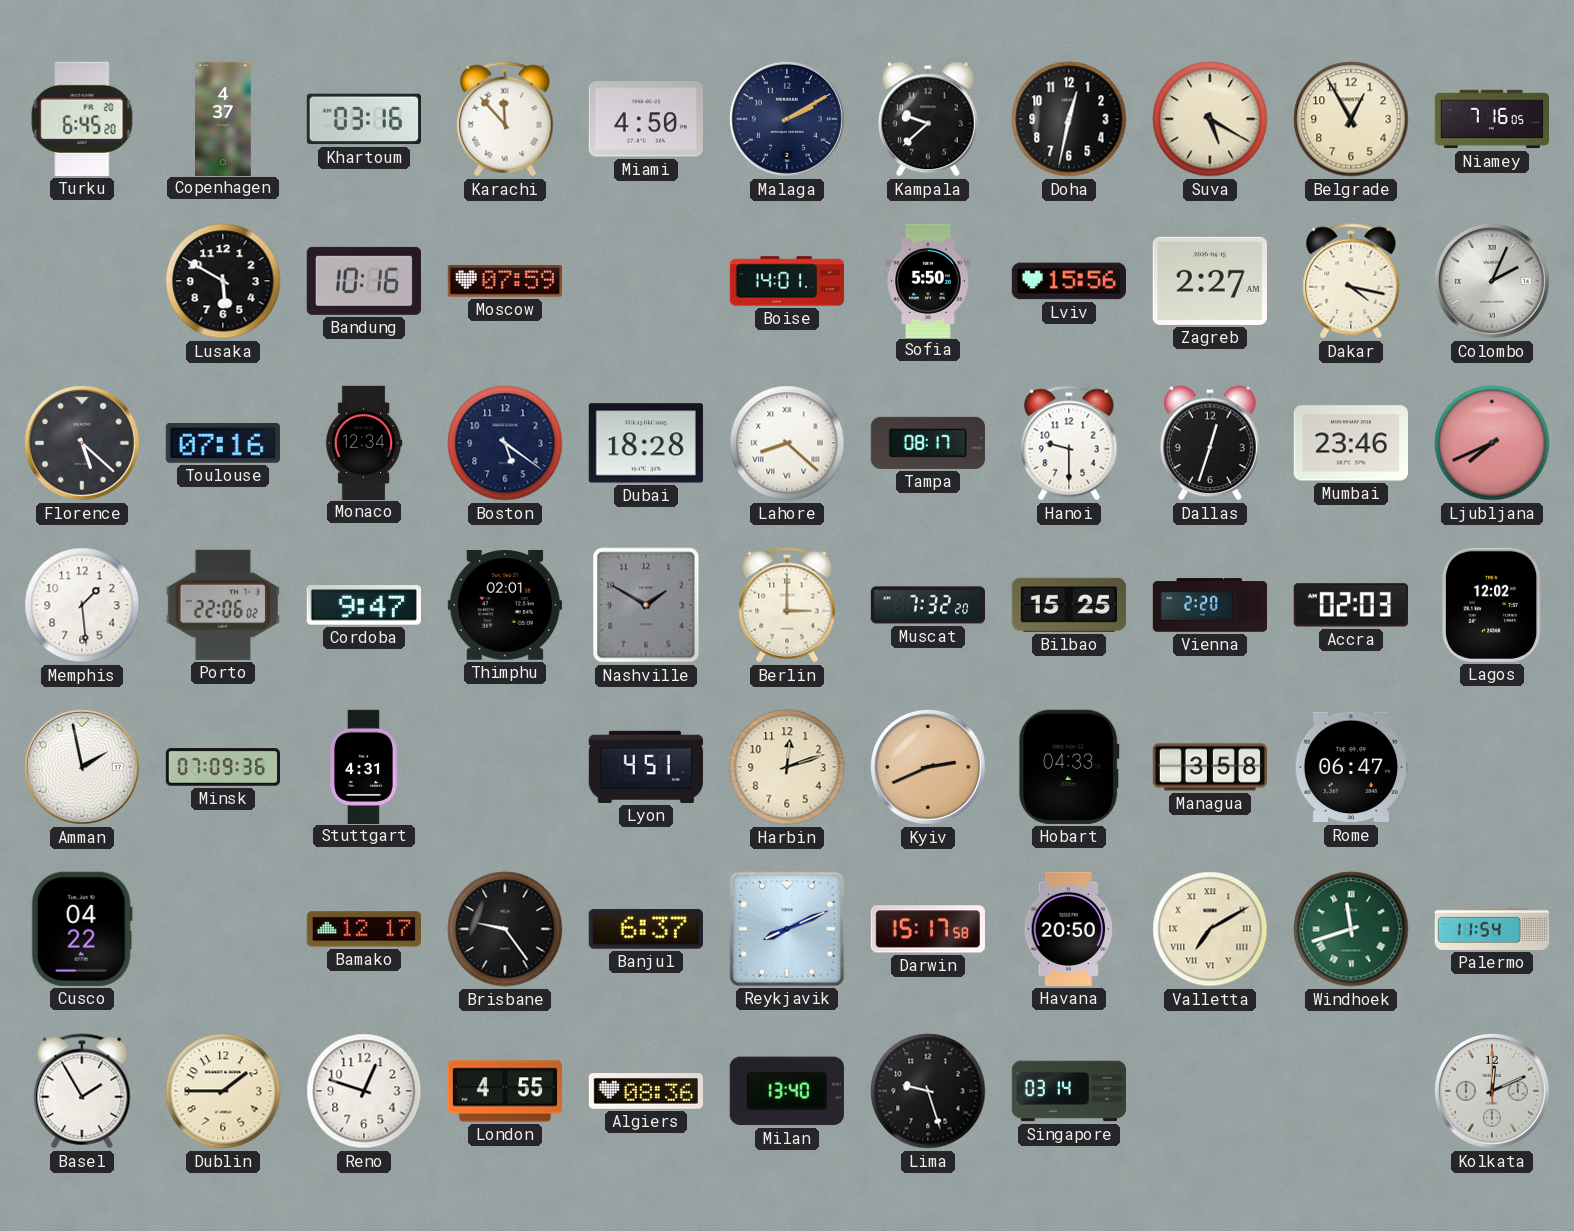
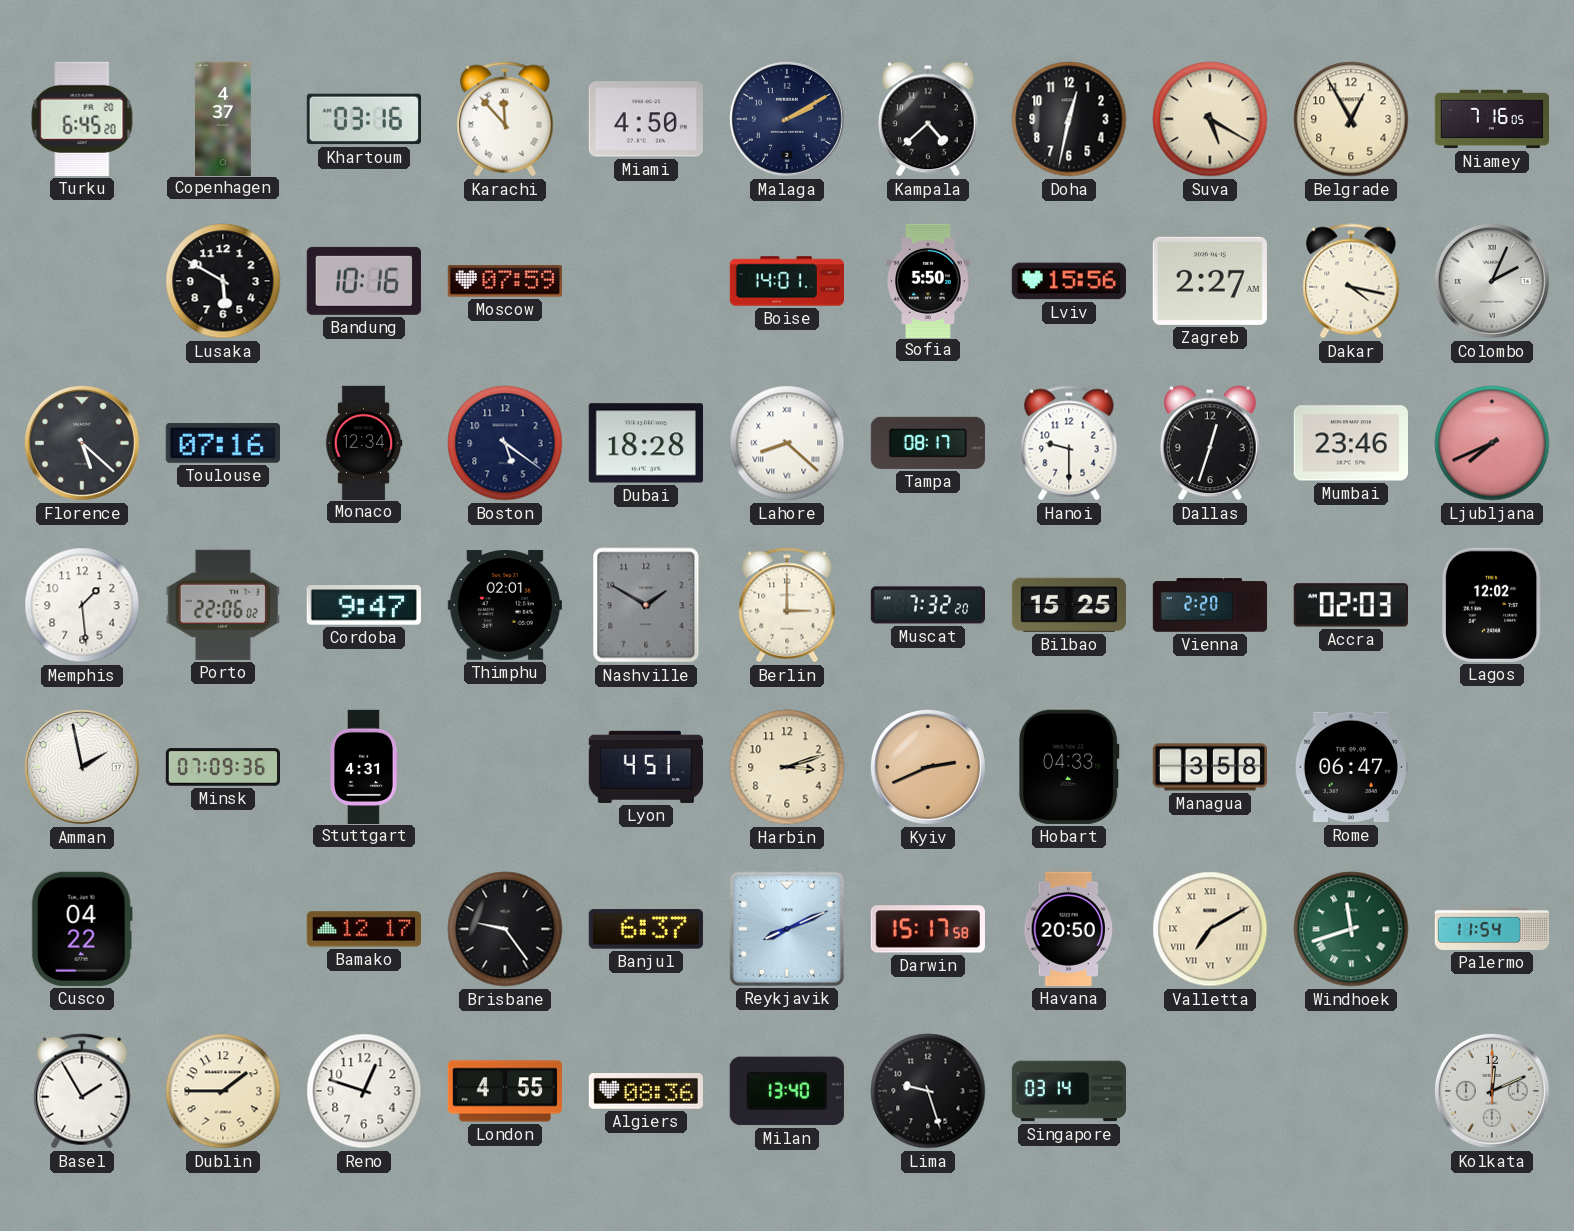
Kampala: 9:38 -> 4:38 (929, 119)
Harbin: 12:12 -> 3:12 (787, 767)
